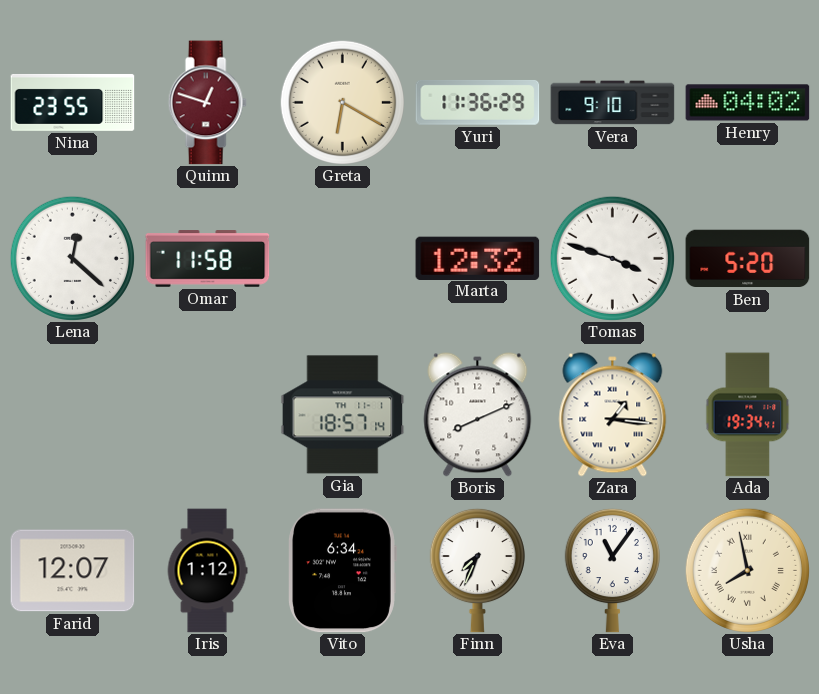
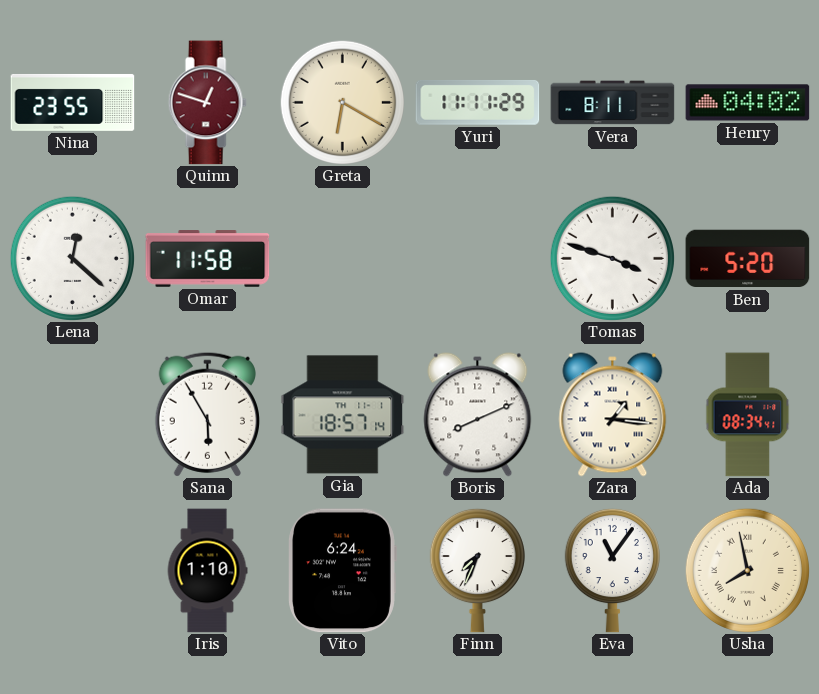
Yuri: 11:36 -> 11:11 (478, 102)
Vera: 9:10 -> 8:11 (613, 103)
Marta: 12:32 -> none (478, 258)
Sana: none -> 5:55 (207, 414)
Ada: 19:34 -> 08:34 (748, 415)
Farid: 12:07 -> none (73, 571)
Iris: 1:12 -> 1:10 (207, 571)
Vito: 6:34 -> 6:24 (342, 571)
